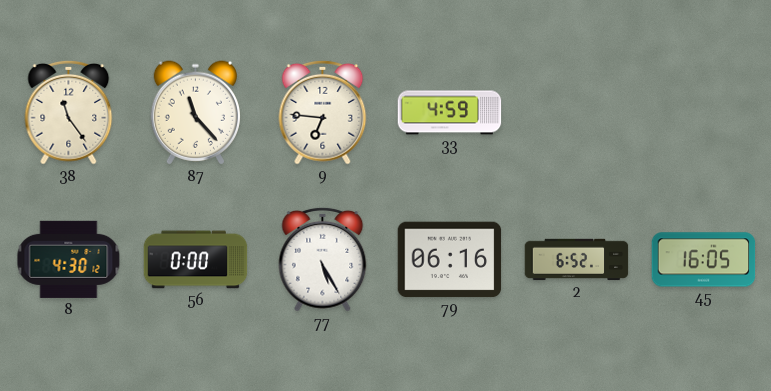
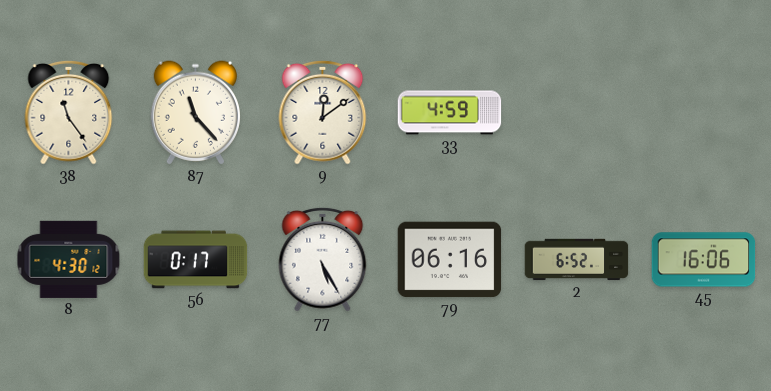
9: 6:46 -> 12:09 (323, 112)
56: 0:00 -> 0:17 (196, 260)
45: 16:05 -> 16:06 (704, 260)
